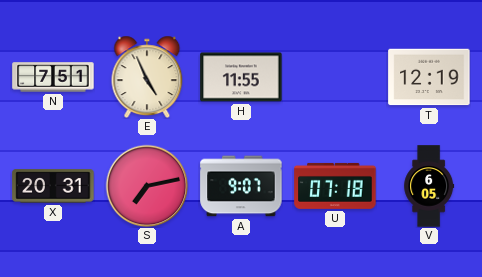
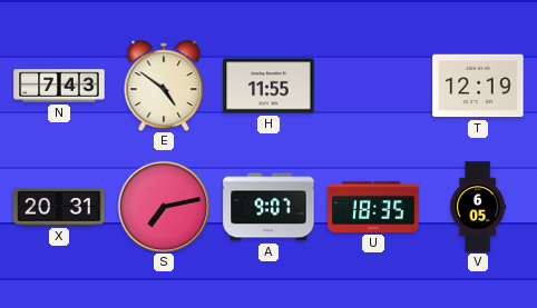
N: 7:51 -> 7:43 (59, 86)
E: 4:56 -> 4:51 (164, 86)
U: 07:18 -> 18:35 (373, 207)
